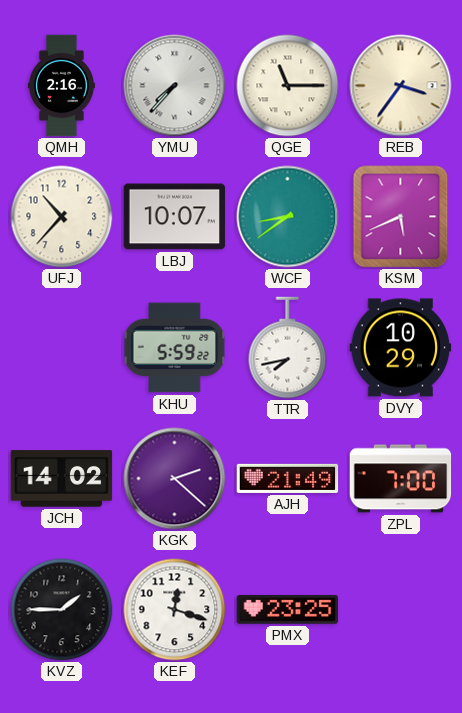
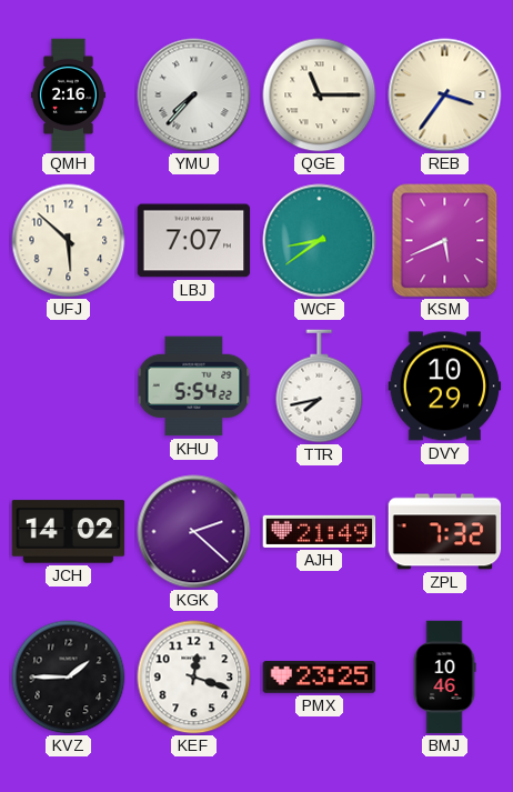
UFJ: 10:37 -> 5:52 (69, 241)
LBJ: 10:07 -> 7:07 (194, 241)
KHU: 5:59 -> 5:54 (194, 387)
ZPL: 7:00 -> 7:32 (445, 532)
BMJ: none -> 10:46 (444, 678)
